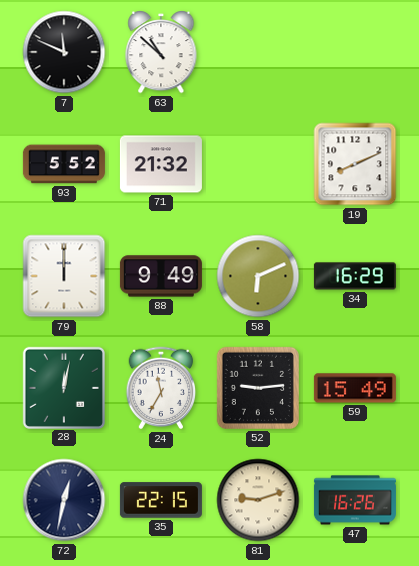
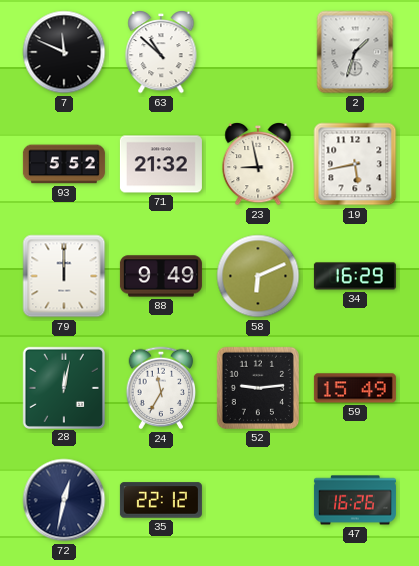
2: none -> 1:33 (355, 52)
23: none -> 8:58 (258, 165)
19: 8:11 -> 5:43 (355, 164)
35: 22:15 -> 22:12 (161, 500)
81: 9:12 -> none (258, 500)
